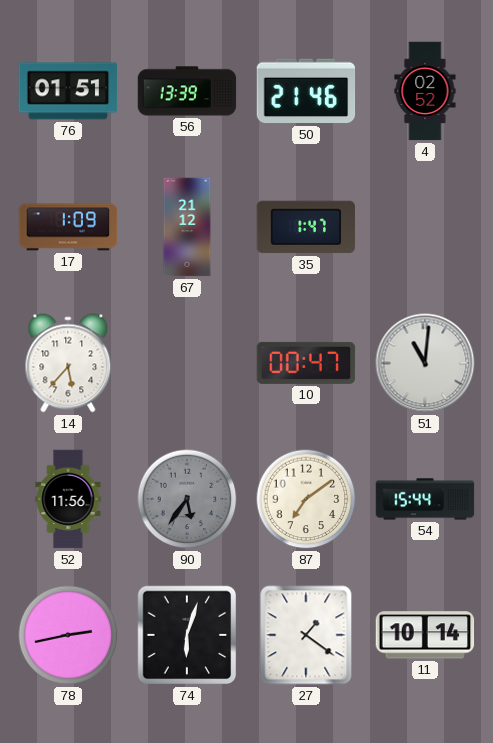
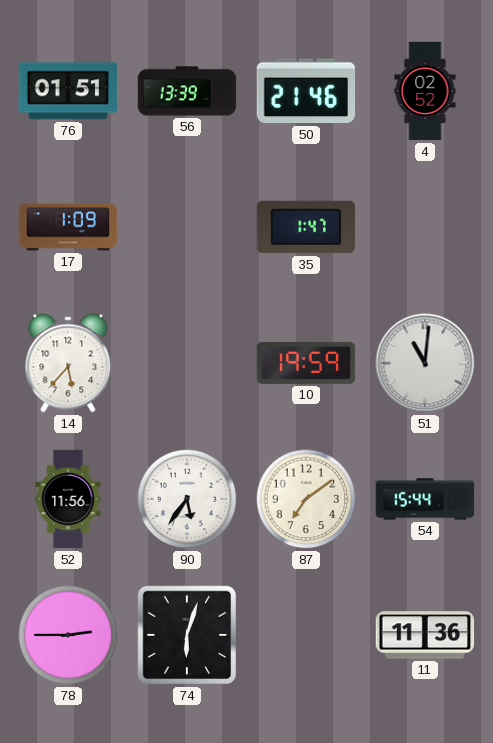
67: 21:12 -> none (187, 227)
10: 00:47 -> 19:59 (306, 363)
90 dial: grey -> white (187, 499)
78: 2:43 -> 2:45 (68, 635)
27: 1:21 -> none (306, 635)
11: 10:14 -> 11:36 (425, 635)
